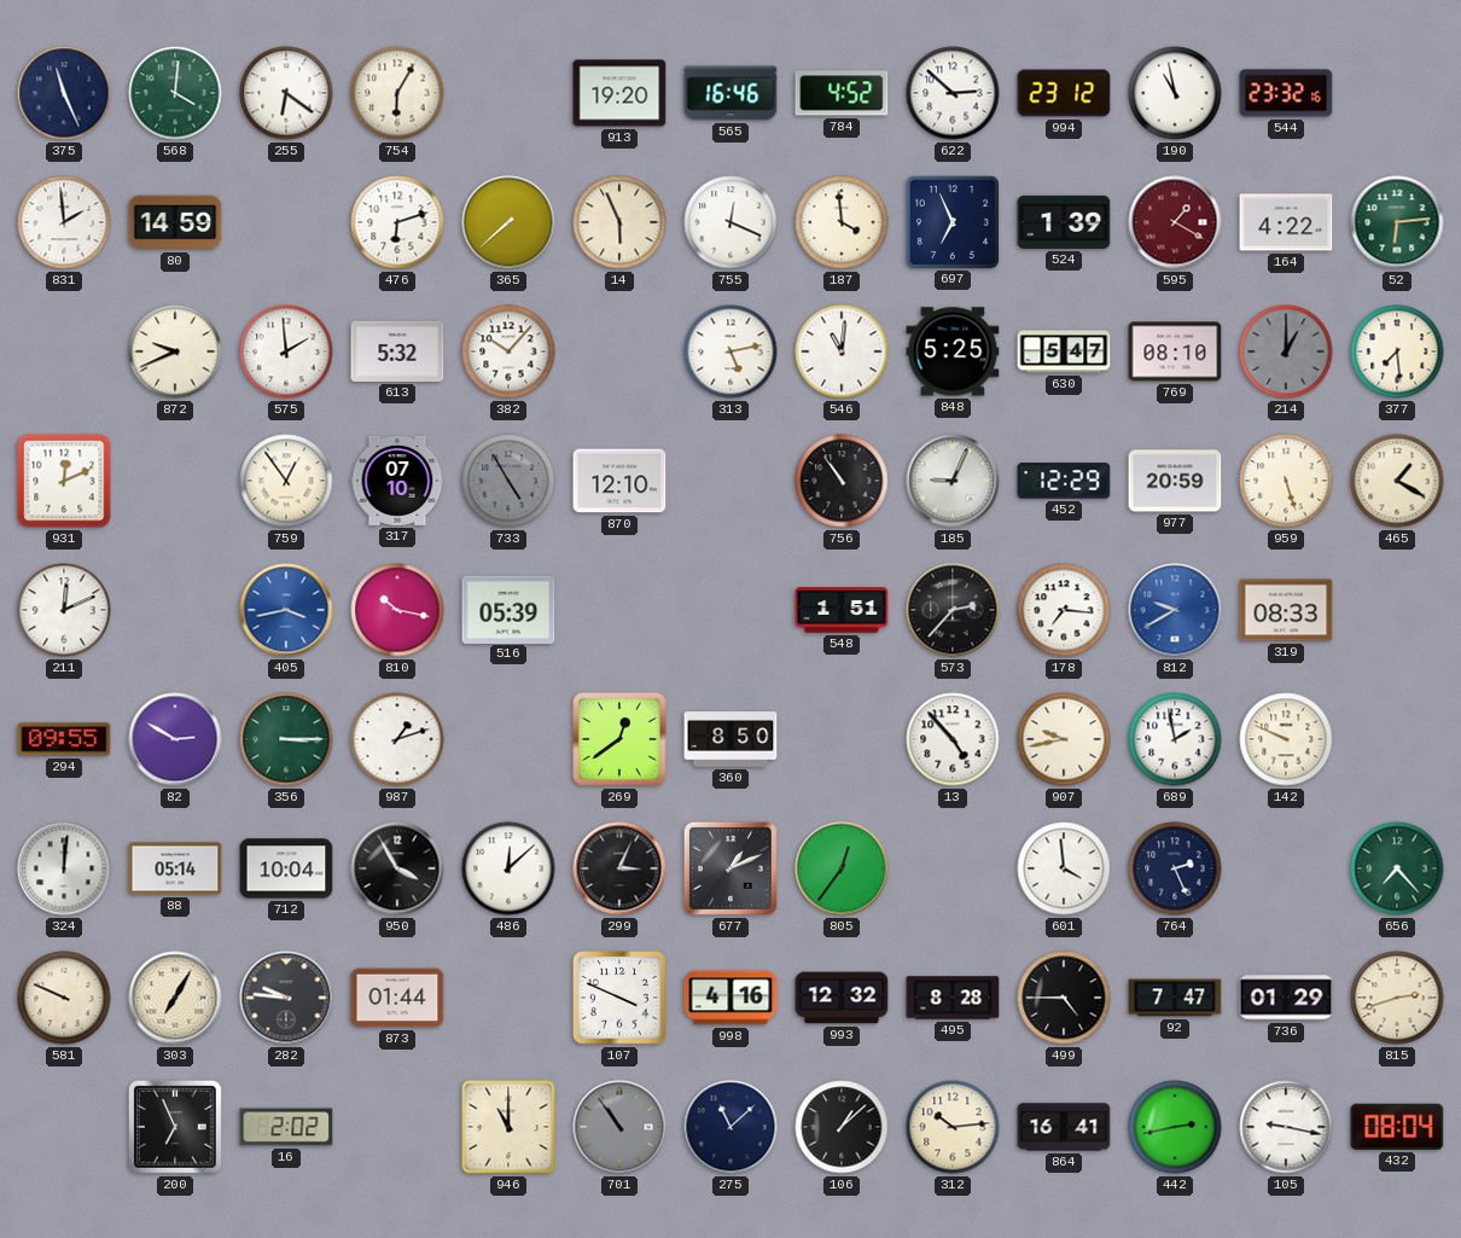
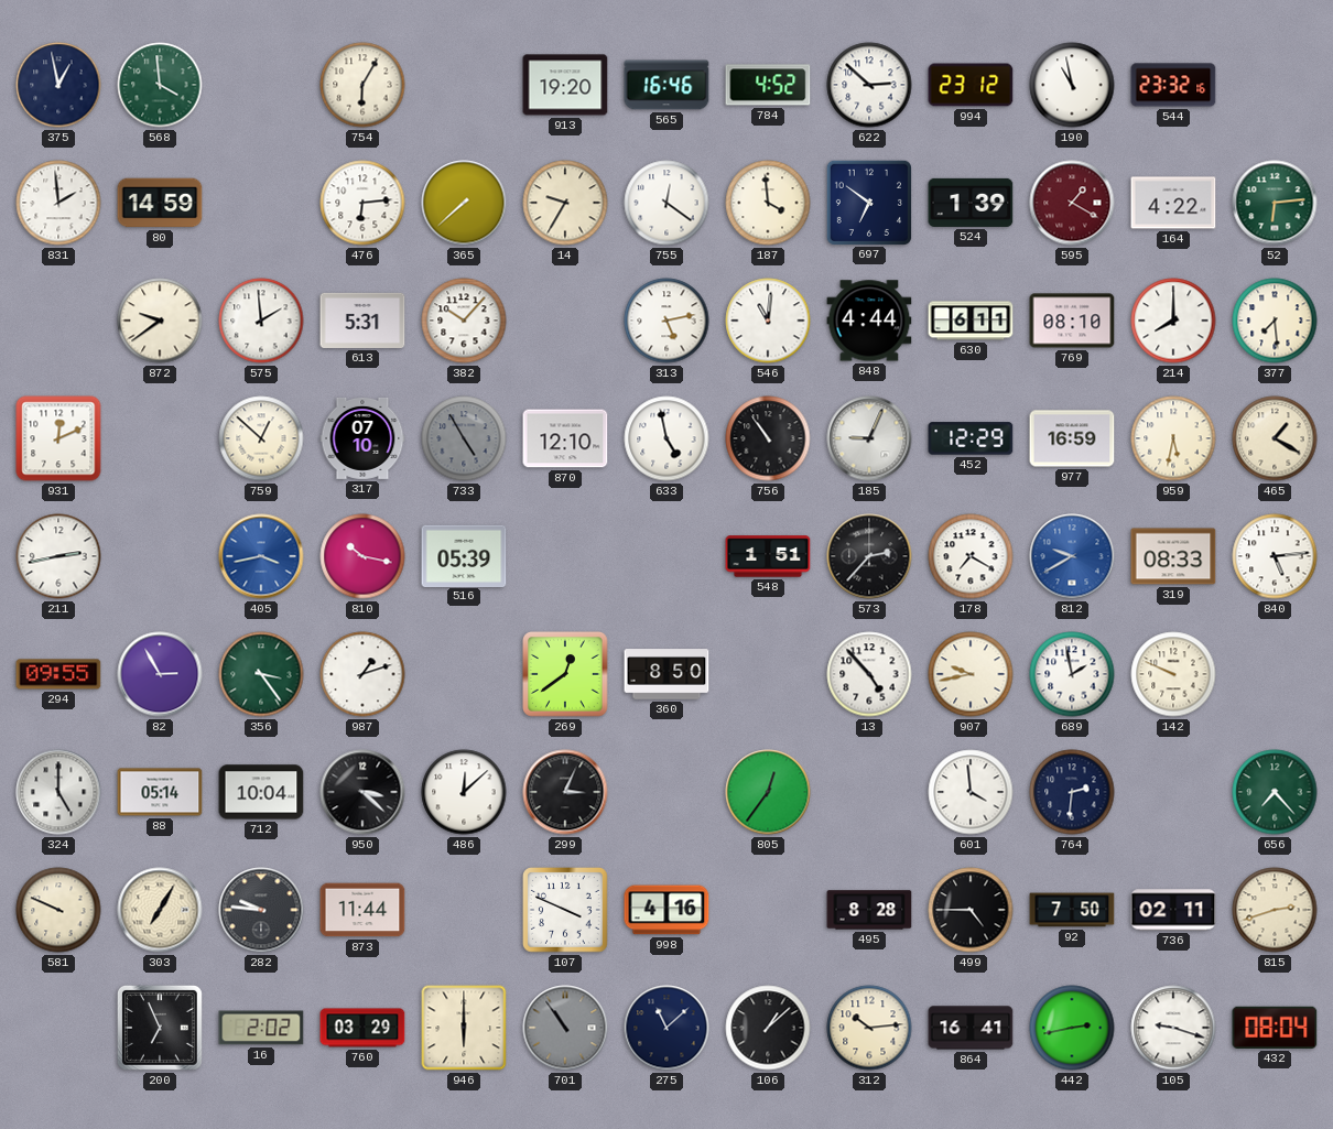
375: 11:26 -> 12:58 (58, 85)
568: 4:01 -> 3:59 (160, 85)
255: 6:21 -> none (286, 93)
476: 6:12 -> 6:14 (362, 203)
14: 5:56 -> 9:35 (565, 203)
755: 12:19 -> 12:21 (666, 203)
697: 6:56 -> 6:51 (868, 202)
872: 9:41 -> 9:39 (160, 321)
613: 5:32 -> 5:31 (362, 321)
848: 5:25 -> 4:44 (869, 321)
630: 5:47 -> 6:11 (971, 321)
214: 1:00 -> 8:00 (1173, 321)
214 dial: grey -> white (1173, 321)
759: 12:54 -> 12:52 (261, 438)
633: none -> 4:58 (666, 438)
977: 20:59 -> 16:59 (1072, 438)
959: 5:27 -> 5:32 (1173, 438)
211: 12:11 -> 2:43 (58, 556)
178: 7:16 -> 7:20 (971, 556)
840: none -> 5:14 (1275, 556)
82: 2:50 -> 2:55 (160, 674)
356: 3:15 -> 3:24 (261, 674)
324: 12:01 -> 5:00 (58, 792)
950: 3:55 -> 3:22 (362, 792)
677: 1:11 -> none (730, 868)
764: 2:26 -> 2:31 (1072, 792)
873: 01:44 -> 11:44 (362, 910)
993: 12:32 -> none (842, 998)
92: 7:47 -> 7:50 (1072, 910)
736: 01:29 -> 02:11 (1173, 910)
760: none -> 03:29 (362, 1028)
946: 11:00 -> 6:00 (464, 1028)
105: 9:17 -> 9:18 (1173, 1028)
